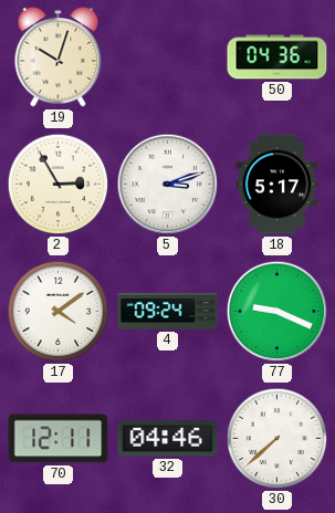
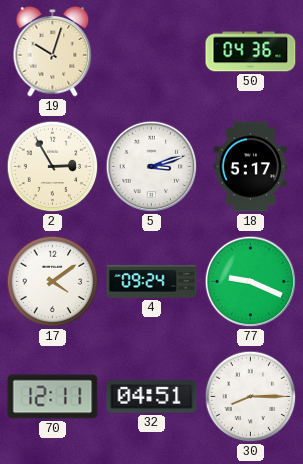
32: 04:46 -> 04:51 (152, 397)
30: 7:38 -> 8:15 (251, 397)
